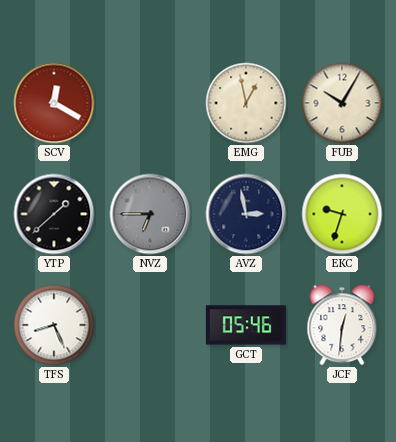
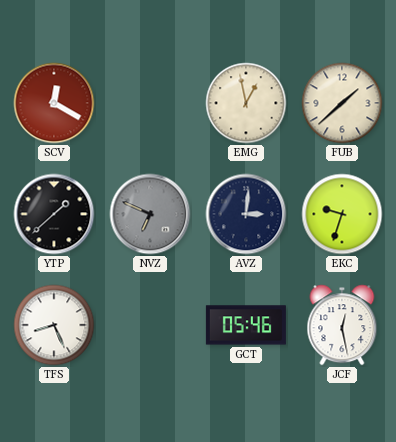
FUB: 10:05 -> 1:38 (342, 103)
NVZ: 6:45 -> 6:49 (150, 214)
AVZ: 2:58 -> 3:01 (246, 214)
JCF: 12:31 -> 12:28 (342, 325)
